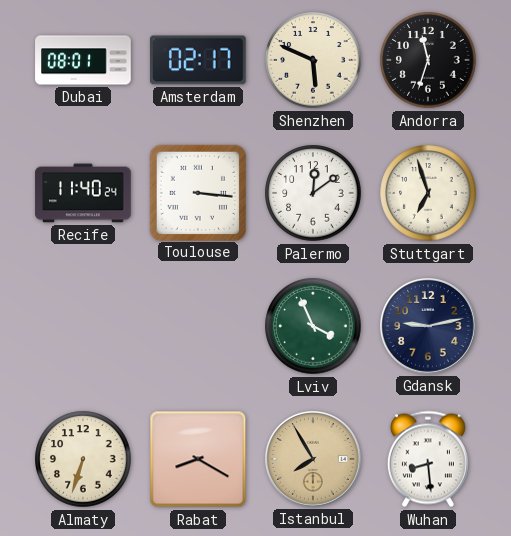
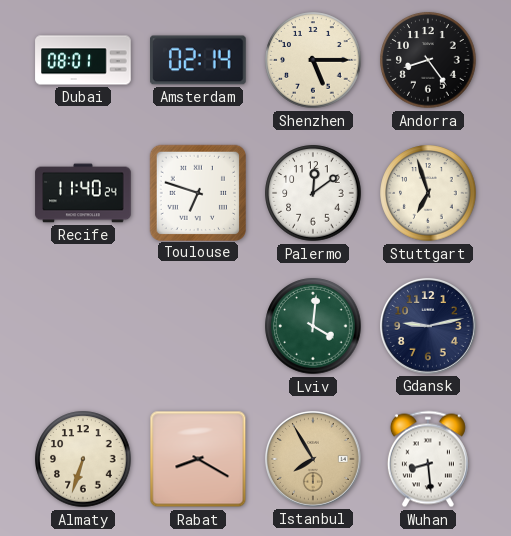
Amsterdam: 02:17 -> 02:14 (199, 60)
Shenzhen: 5:49 -> 5:15 (313, 60)
Andorra: 11:33 -> 8:24 (428, 60)
Toulouse: 3:16 -> 6:48 (197, 192)
Lviv: 3:56 -> 4:01 (313, 326)
